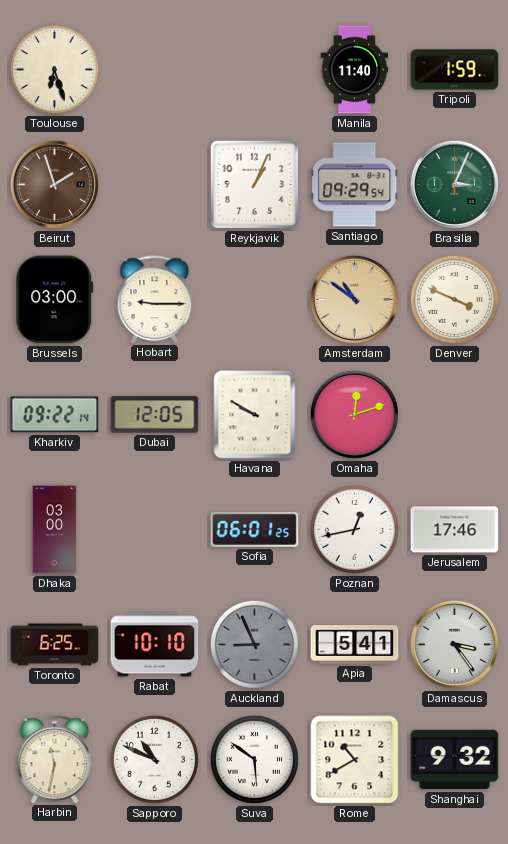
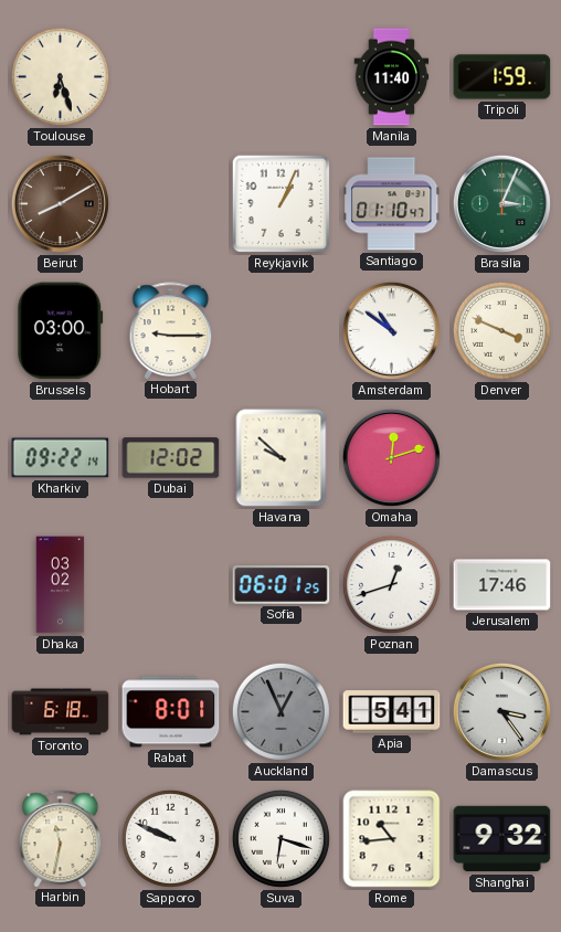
Beirut: 1:57 -> 8:10 (60, 203)
Santiago: 09:29 -> 01:10 (392, 204)
Amsterdam dial: champagne -> white (391, 330)
Dubai: 12:05 -> 12:02 (171, 458)
Havana: 9:50 -> 9:52 (282, 458)
Dhaka: 03:00 -> 03:02 (61, 585)
Poznan: 12:43 -> 12:42 (391, 584)
Toronto: 6:25 -> 6:18 (61, 712)
Rabat: 10:10 -> 8:01 (171, 712)
Auckland: 8:56 -> 12:56 (280, 711)
Sapporo: 10:49 -> 9:49 (170, 838)
Suva: 5:51 -> 6:18 (280, 838)
Rome: 10:40 -> 10:44 (392, 839)
